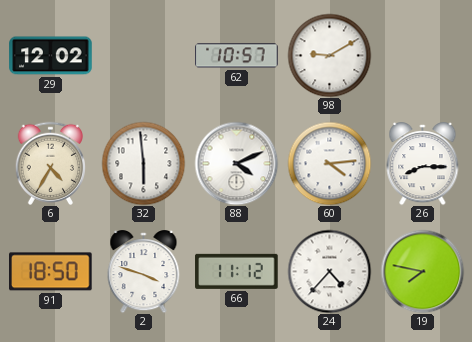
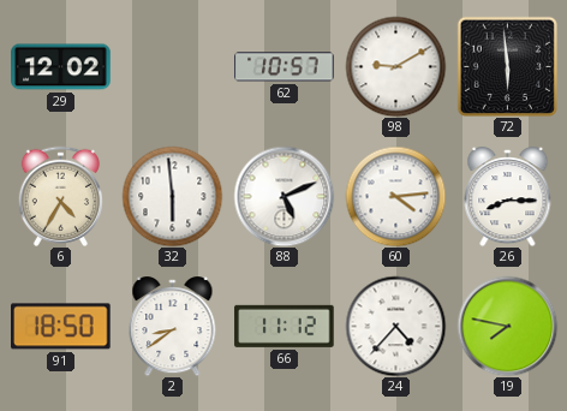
72: none -> 5:59 (507, 66)
88: 4:11 -> 5:11 (283, 196)
2: 3:48 -> 8:39 (173, 327)
